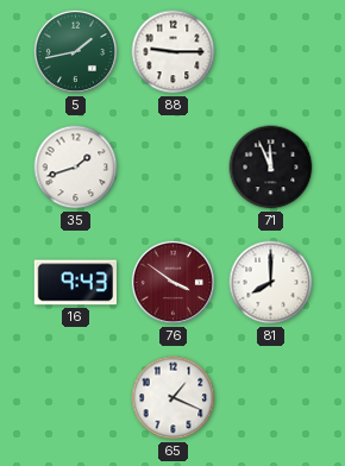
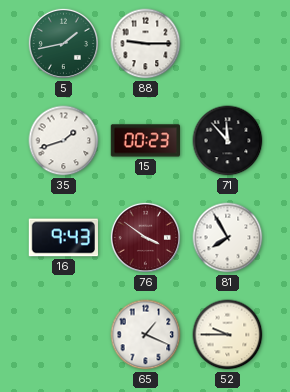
15: none -> 00:23 (145, 141)
71: 11:56 -> 11:53 (228, 141)
81: 8:00 -> 7:55 (228, 238)
52: none -> 9:45 (228, 335)
